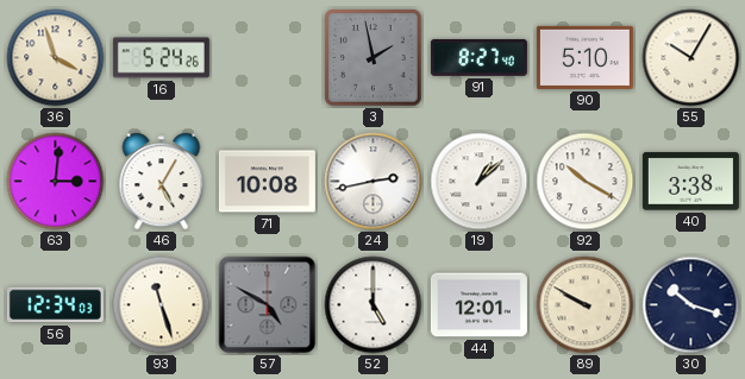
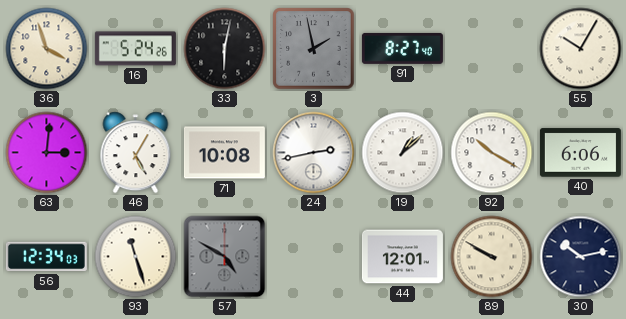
33: none -> 6:02 (225, 49)
90: 5:10 -> none (584, 57)
40: 3:38 -> 6:06 (580, 153)
52: 5:00 -> none (374, 305)
30: 10:18 -> 10:13 (581, 257)
